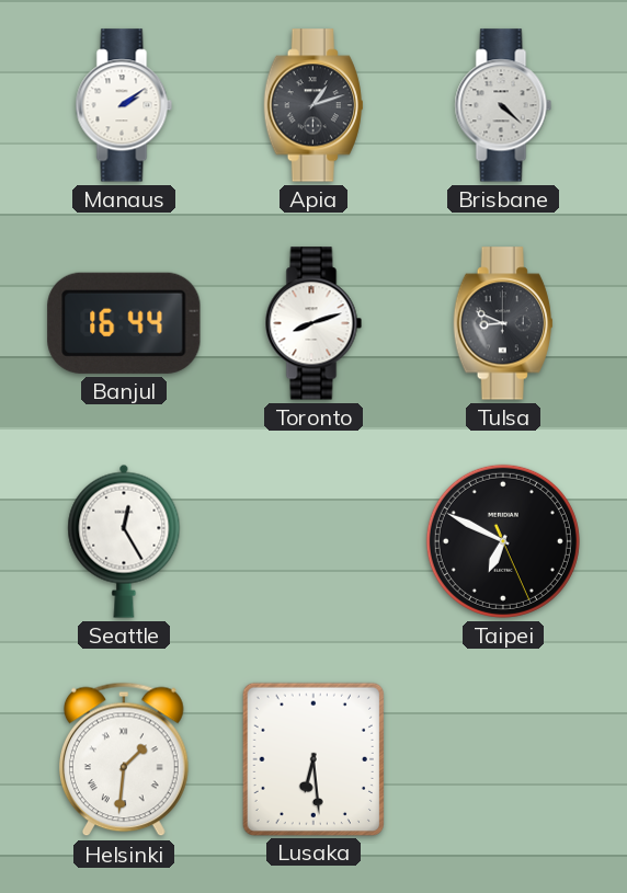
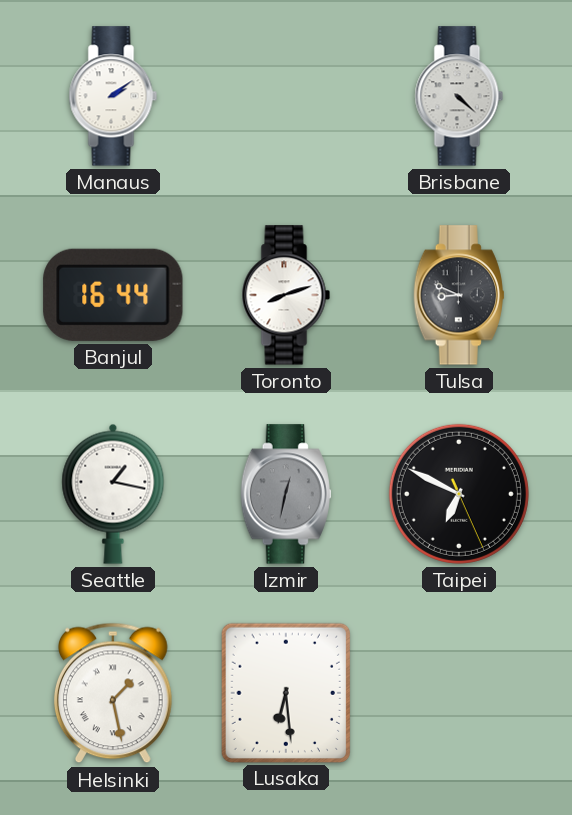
Apia: 1:12 -> none (314, 105)
Seattle: 12:25 -> 1:17 (113, 494)
Izmir: none -> 12:32 (286, 494)
Helsinki: 1:31 -> 1:28 (113, 693)
